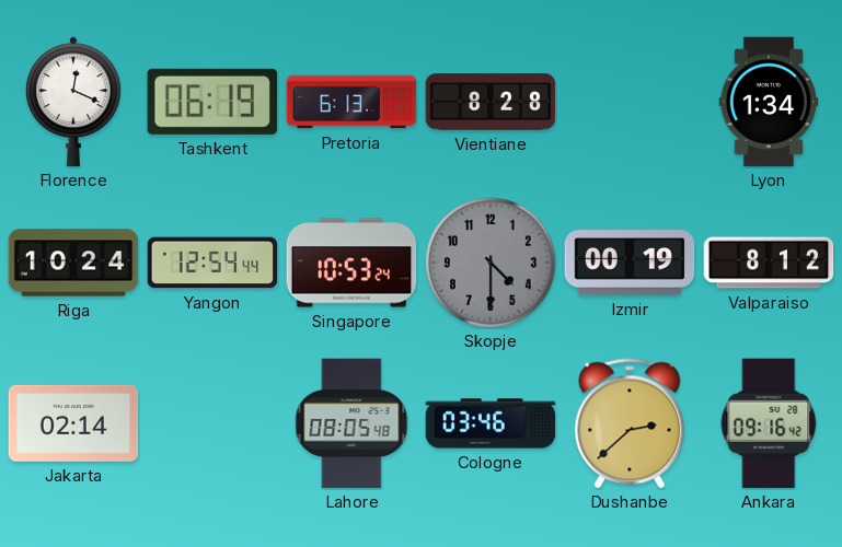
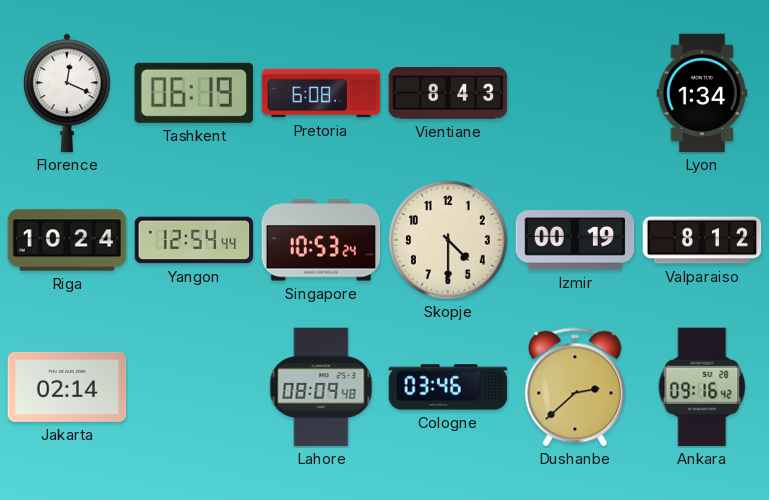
Pretoria: 6:13 -> 6:08 (321, 93)
Vientiane: 8:28 -> 8:43 (448, 93)
Skopje dial: grey -> cream (449, 241)
Lahore: 08:05 -> 08:09 (321, 387)
